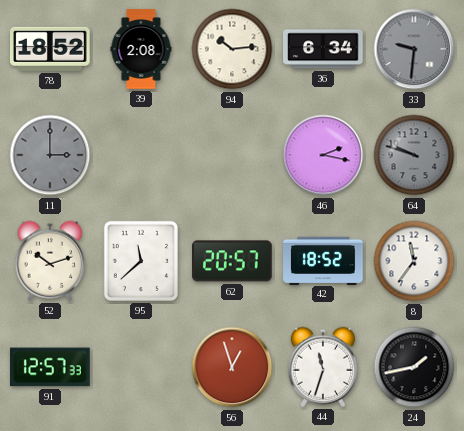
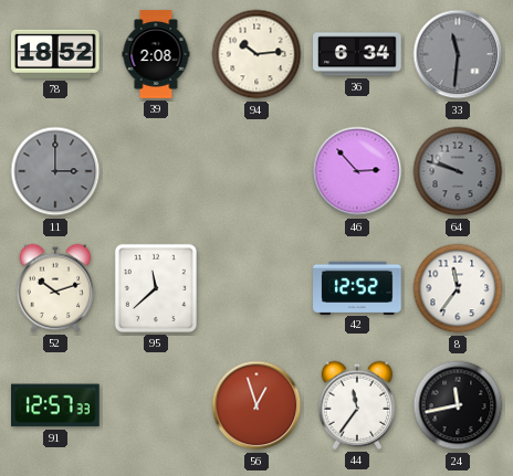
33: 9:31 -> 11:31 (458, 54)
46: 2:17 -> 2:53 (357, 171)
62: 20:57 -> none (233, 261)
42: 18:52 -> 12:52 (357, 287)
44: 11:33 -> 11:36 (357, 405)
24: 1:43 -> 11:43 (458, 405)
